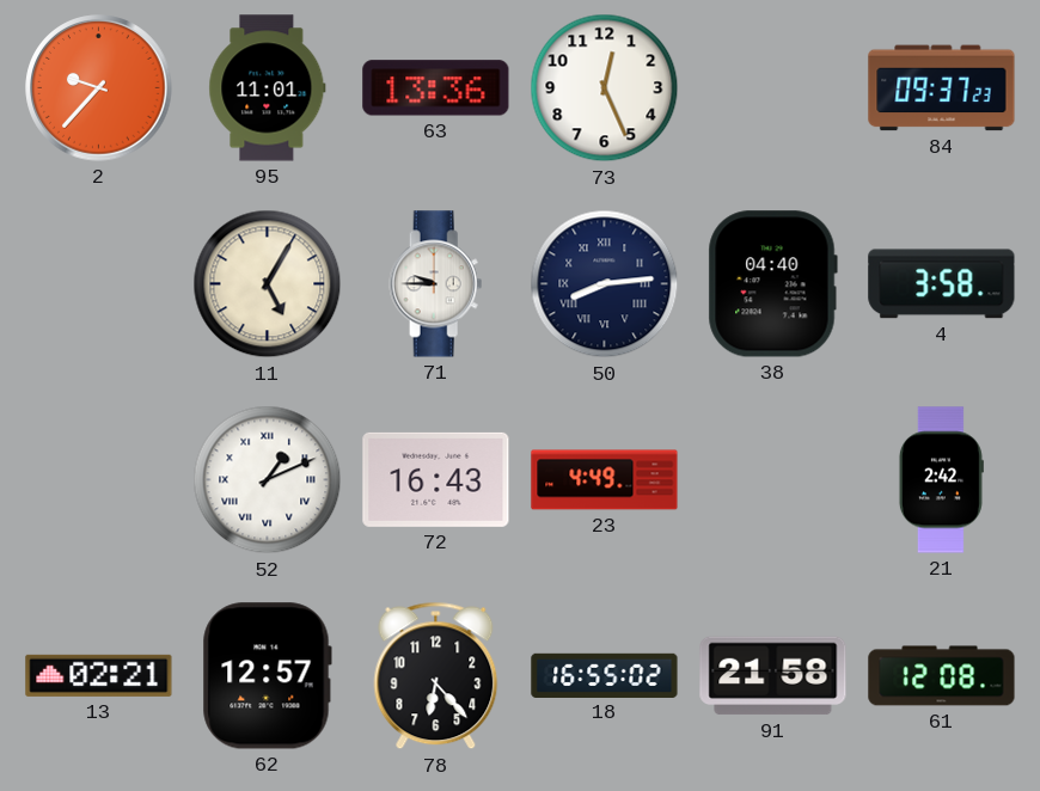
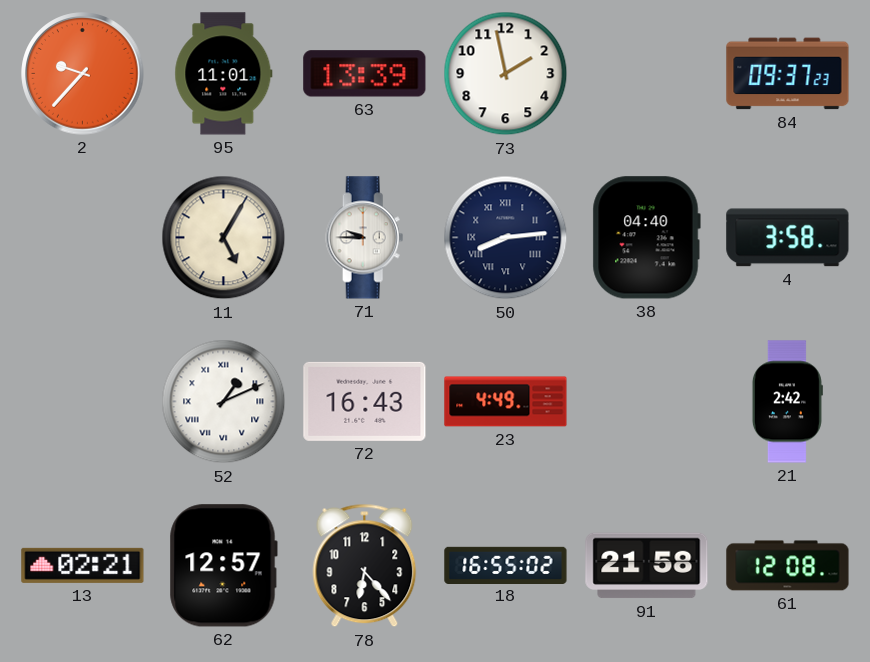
63: 13:36 -> 13:39 (365, 74)
73: 12:26 -> 1:58 (506, 74)
